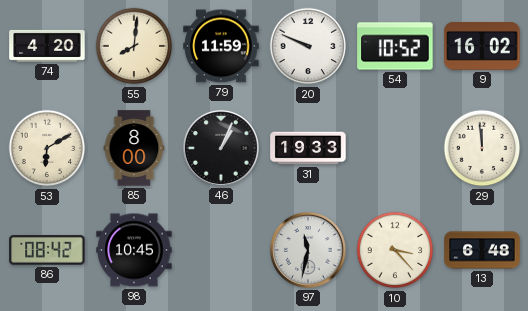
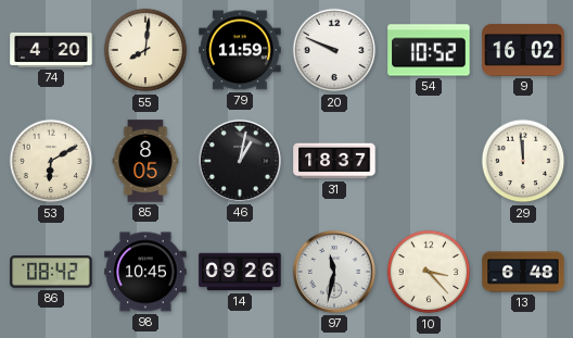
85: 8:00 -> 8:05 (145, 161)
46: 1:04 -> 1:02 (240, 161)
31: 19:33 -> 18:37 (334, 161)
14: none -> 09:26 (240, 272)
